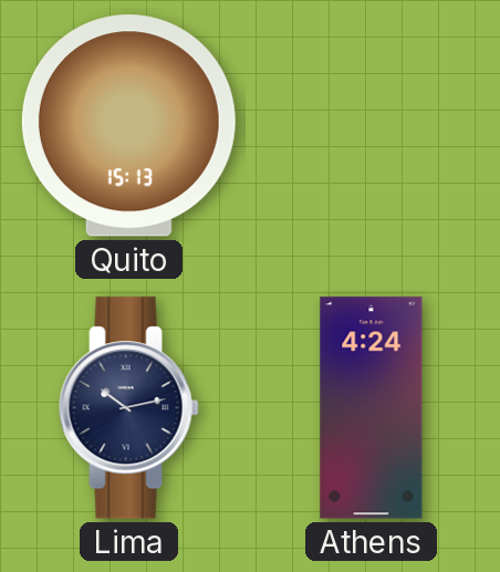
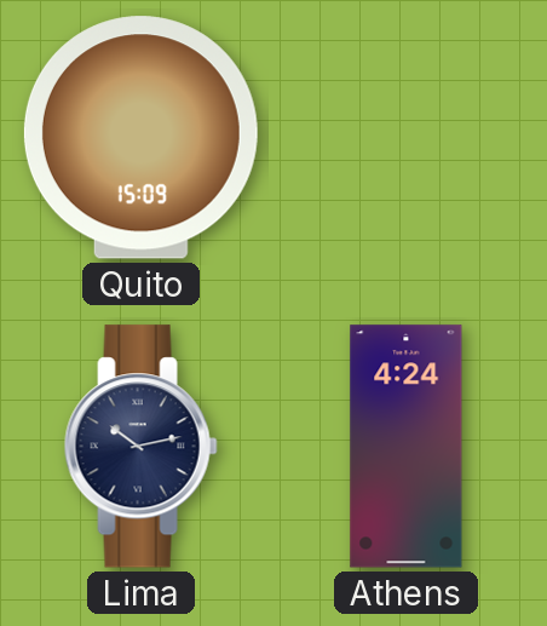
Quito: 15:13 -> 15:09 (140, 138)
